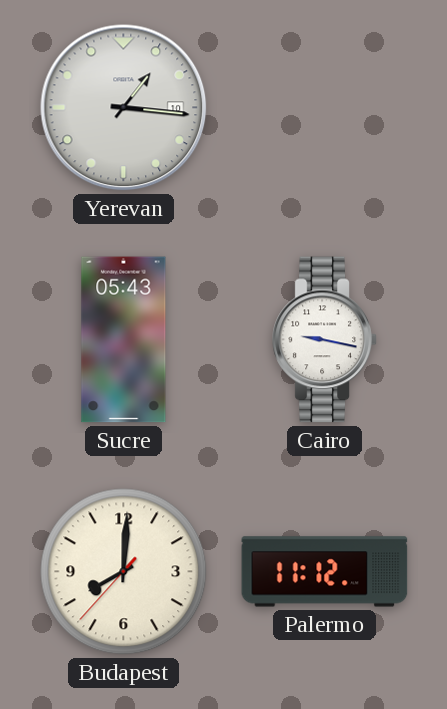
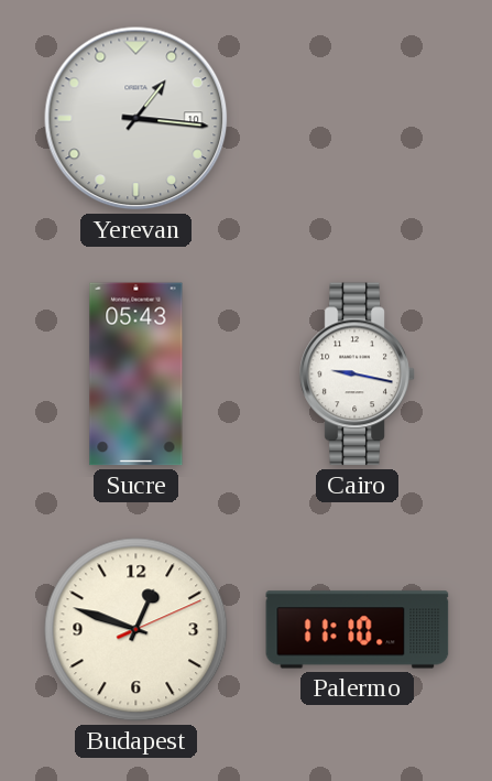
Budapest: 8:00 -> 12:48 (136, 630)
Palermo: 11:12 -> 11:10 (358, 630)
